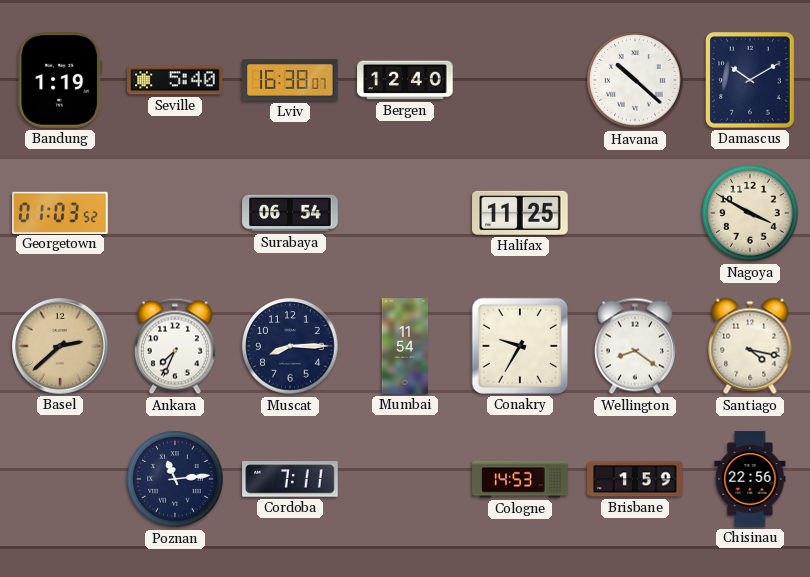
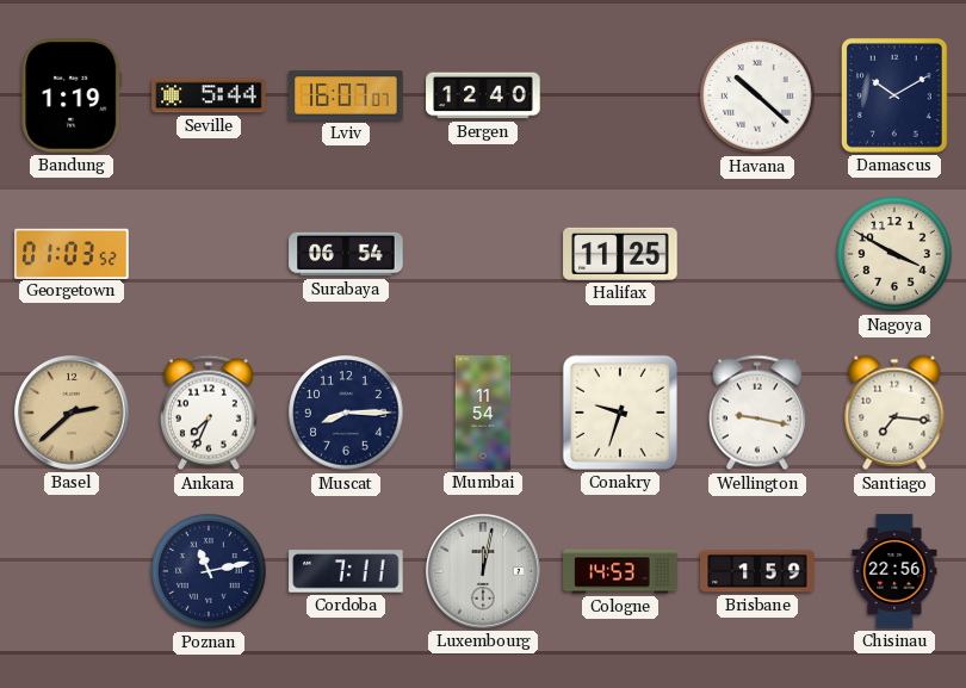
Seville: 5:40 -> 5:44 (209, 95)
Lviv: 16:38 -> 16:07 (346, 95)
Conakry: 9:35 -> 9:33 (620, 413)
Wellington: 8:21 -> 9:17 (757, 413)
Santiago: 4:17 -> 7:16 (894, 413)
Poznan: 11:14 -> 11:13 (209, 571)
Luxembourg: none -> 12:02 (484, 572)
